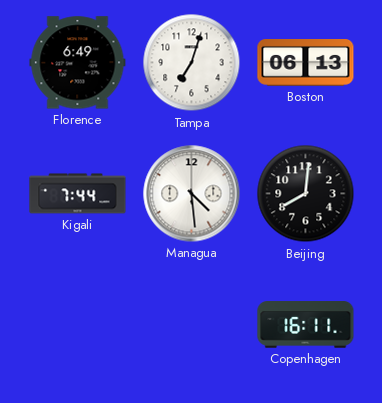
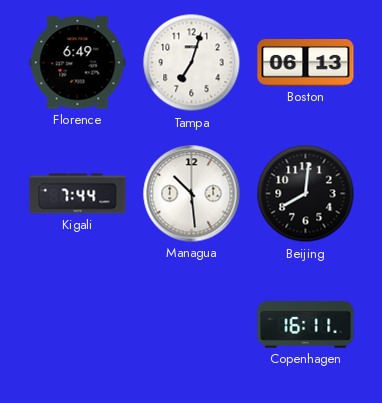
Managua: 4:29 -> 10:29 (192, 194)
